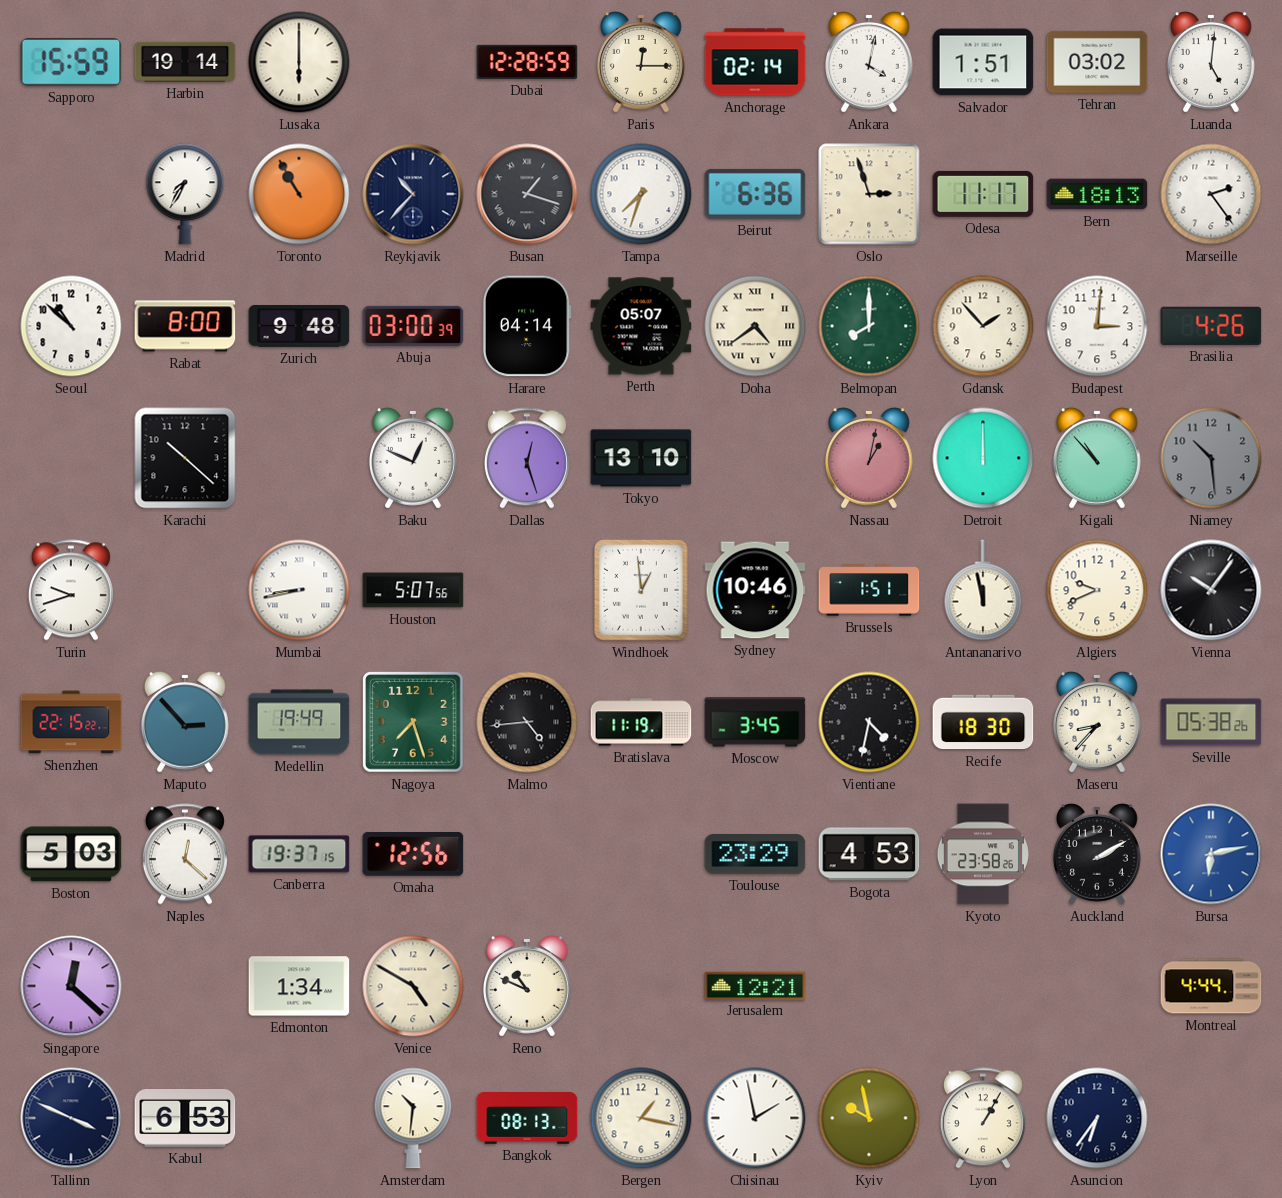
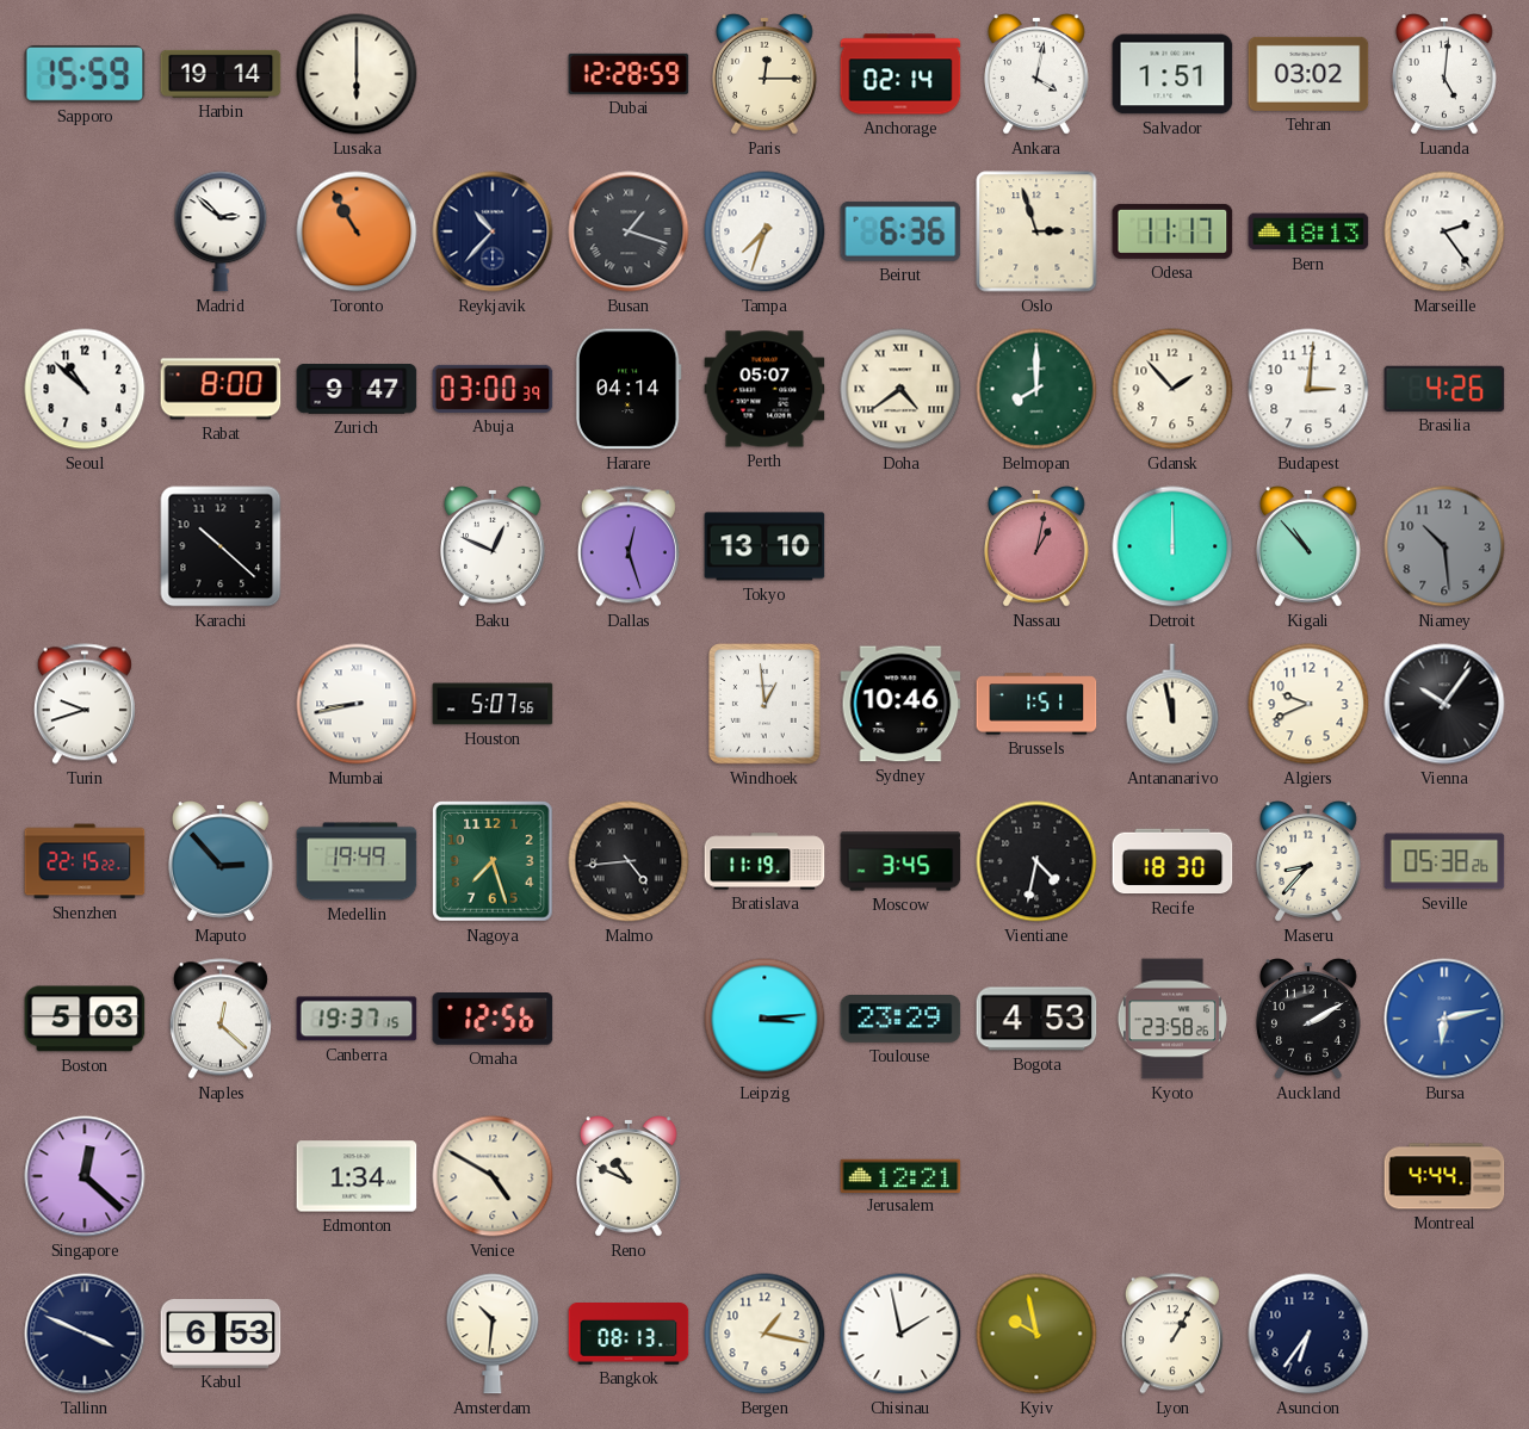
Madrid: 7:35 -> 2:52 (221, 231)
Zurich: 9:48 -> 9:47 (357, 390)
Leipzig: none -> 3:14 (764, 1019)
